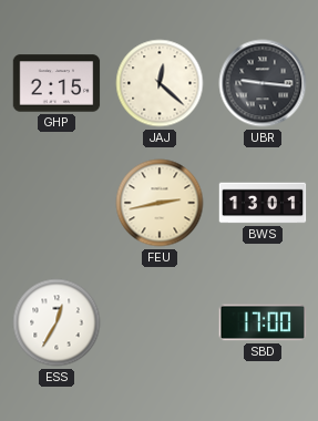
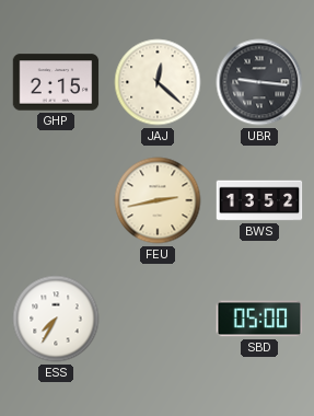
BWS: 13:01 -> 13:52 (259, 200)
ESS: 12:35 -> 7:35 (56, 319)
SBD: 17:00 -> 05:00 (259, 319)
